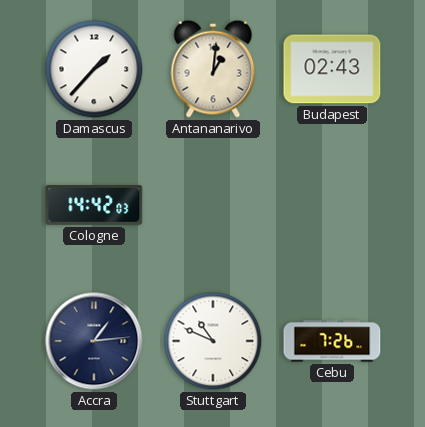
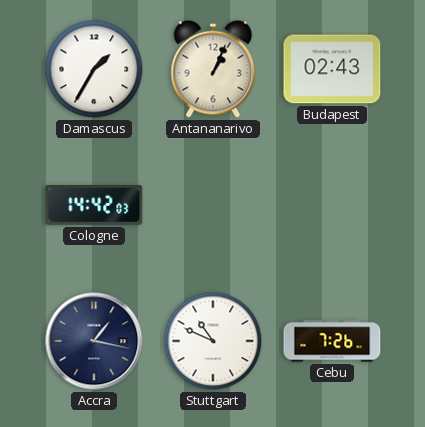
Damascus: 1:37 -> 1:35 (94, 69)
Antananarivo: 1:01 -> 1:04 (213, 69)
Accra: 1:14 -> 1:17 (94, 341)
